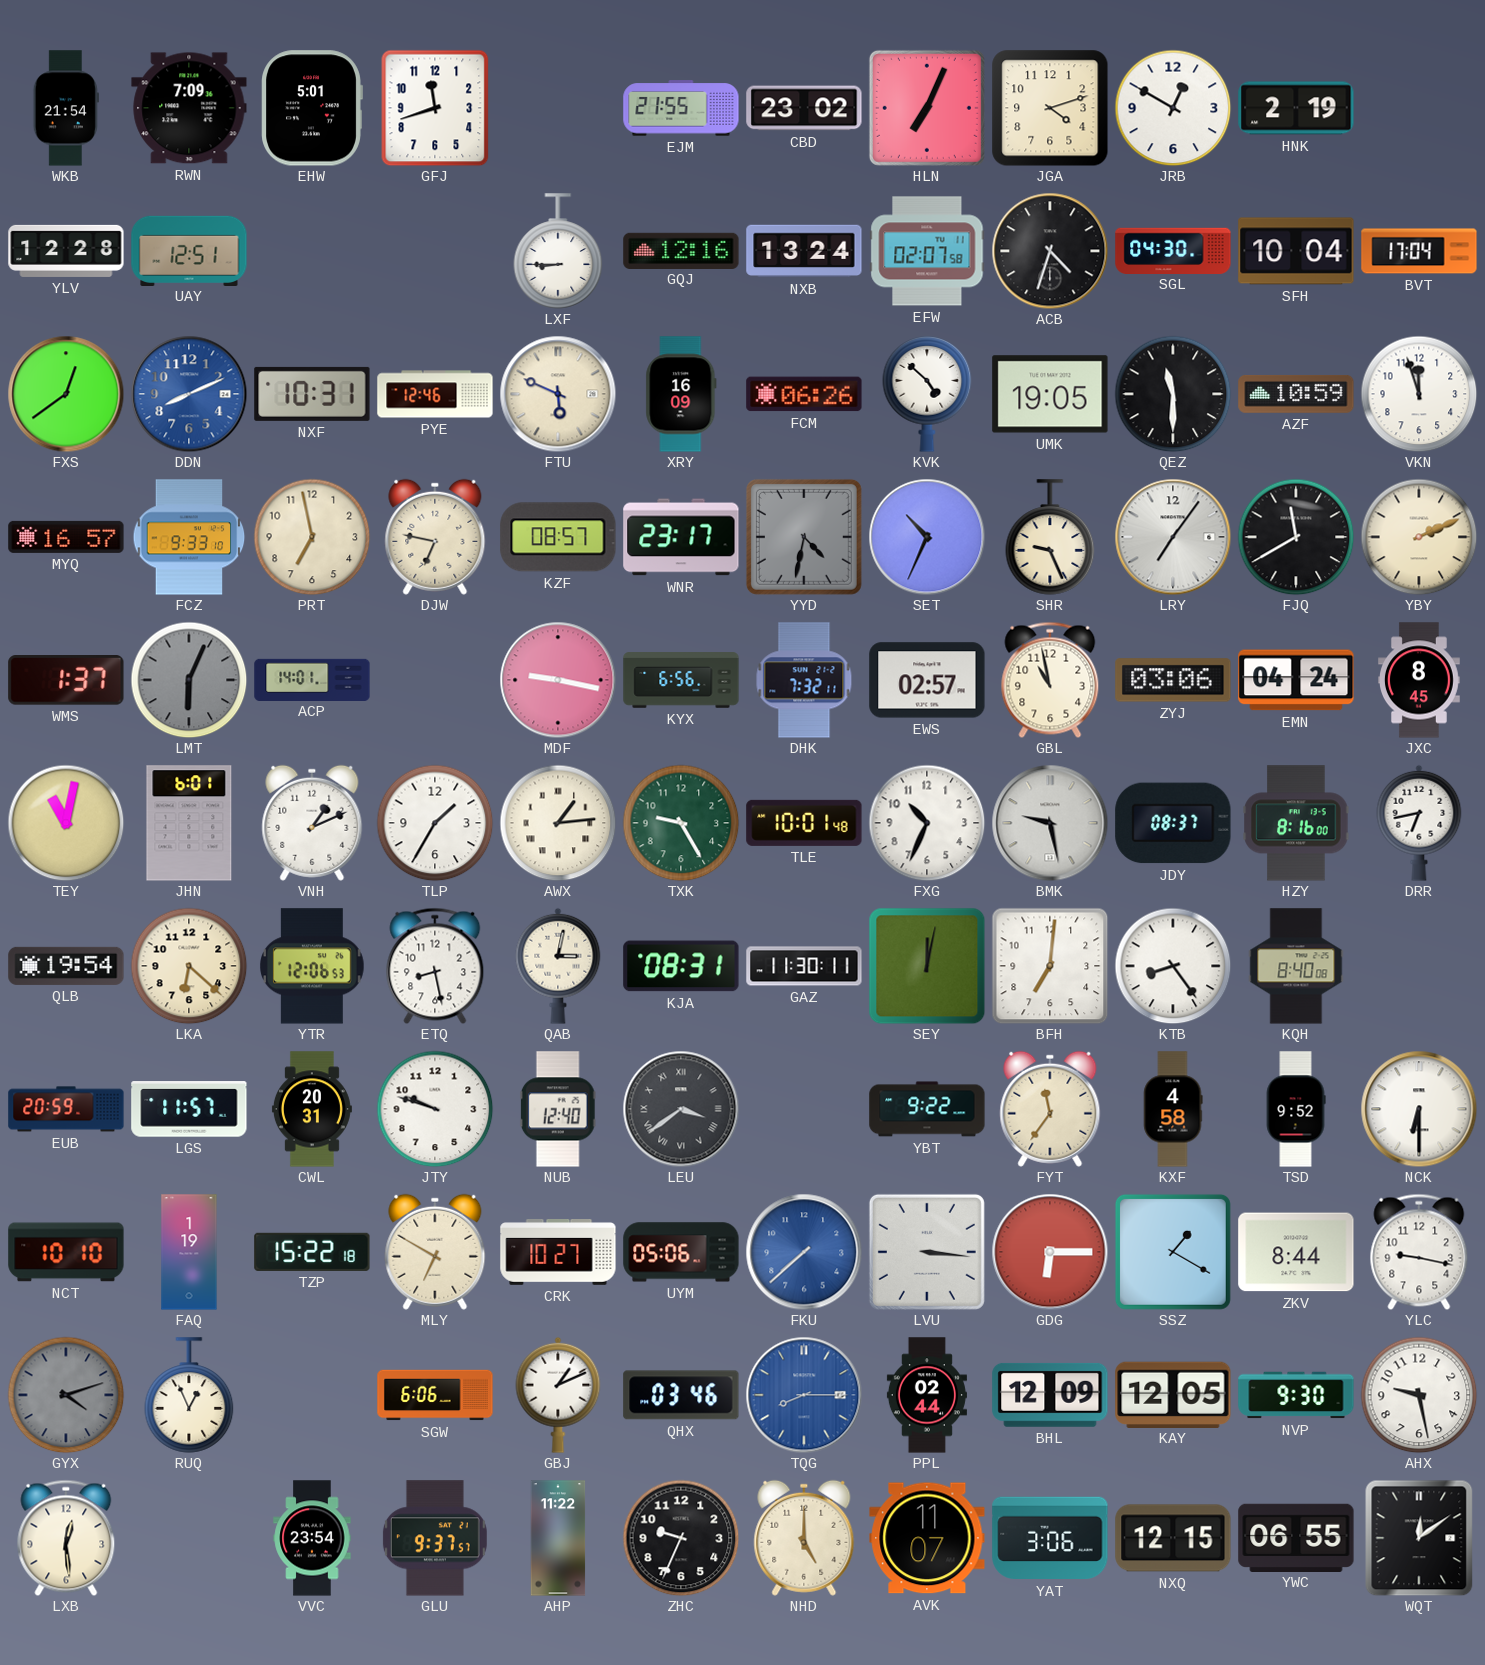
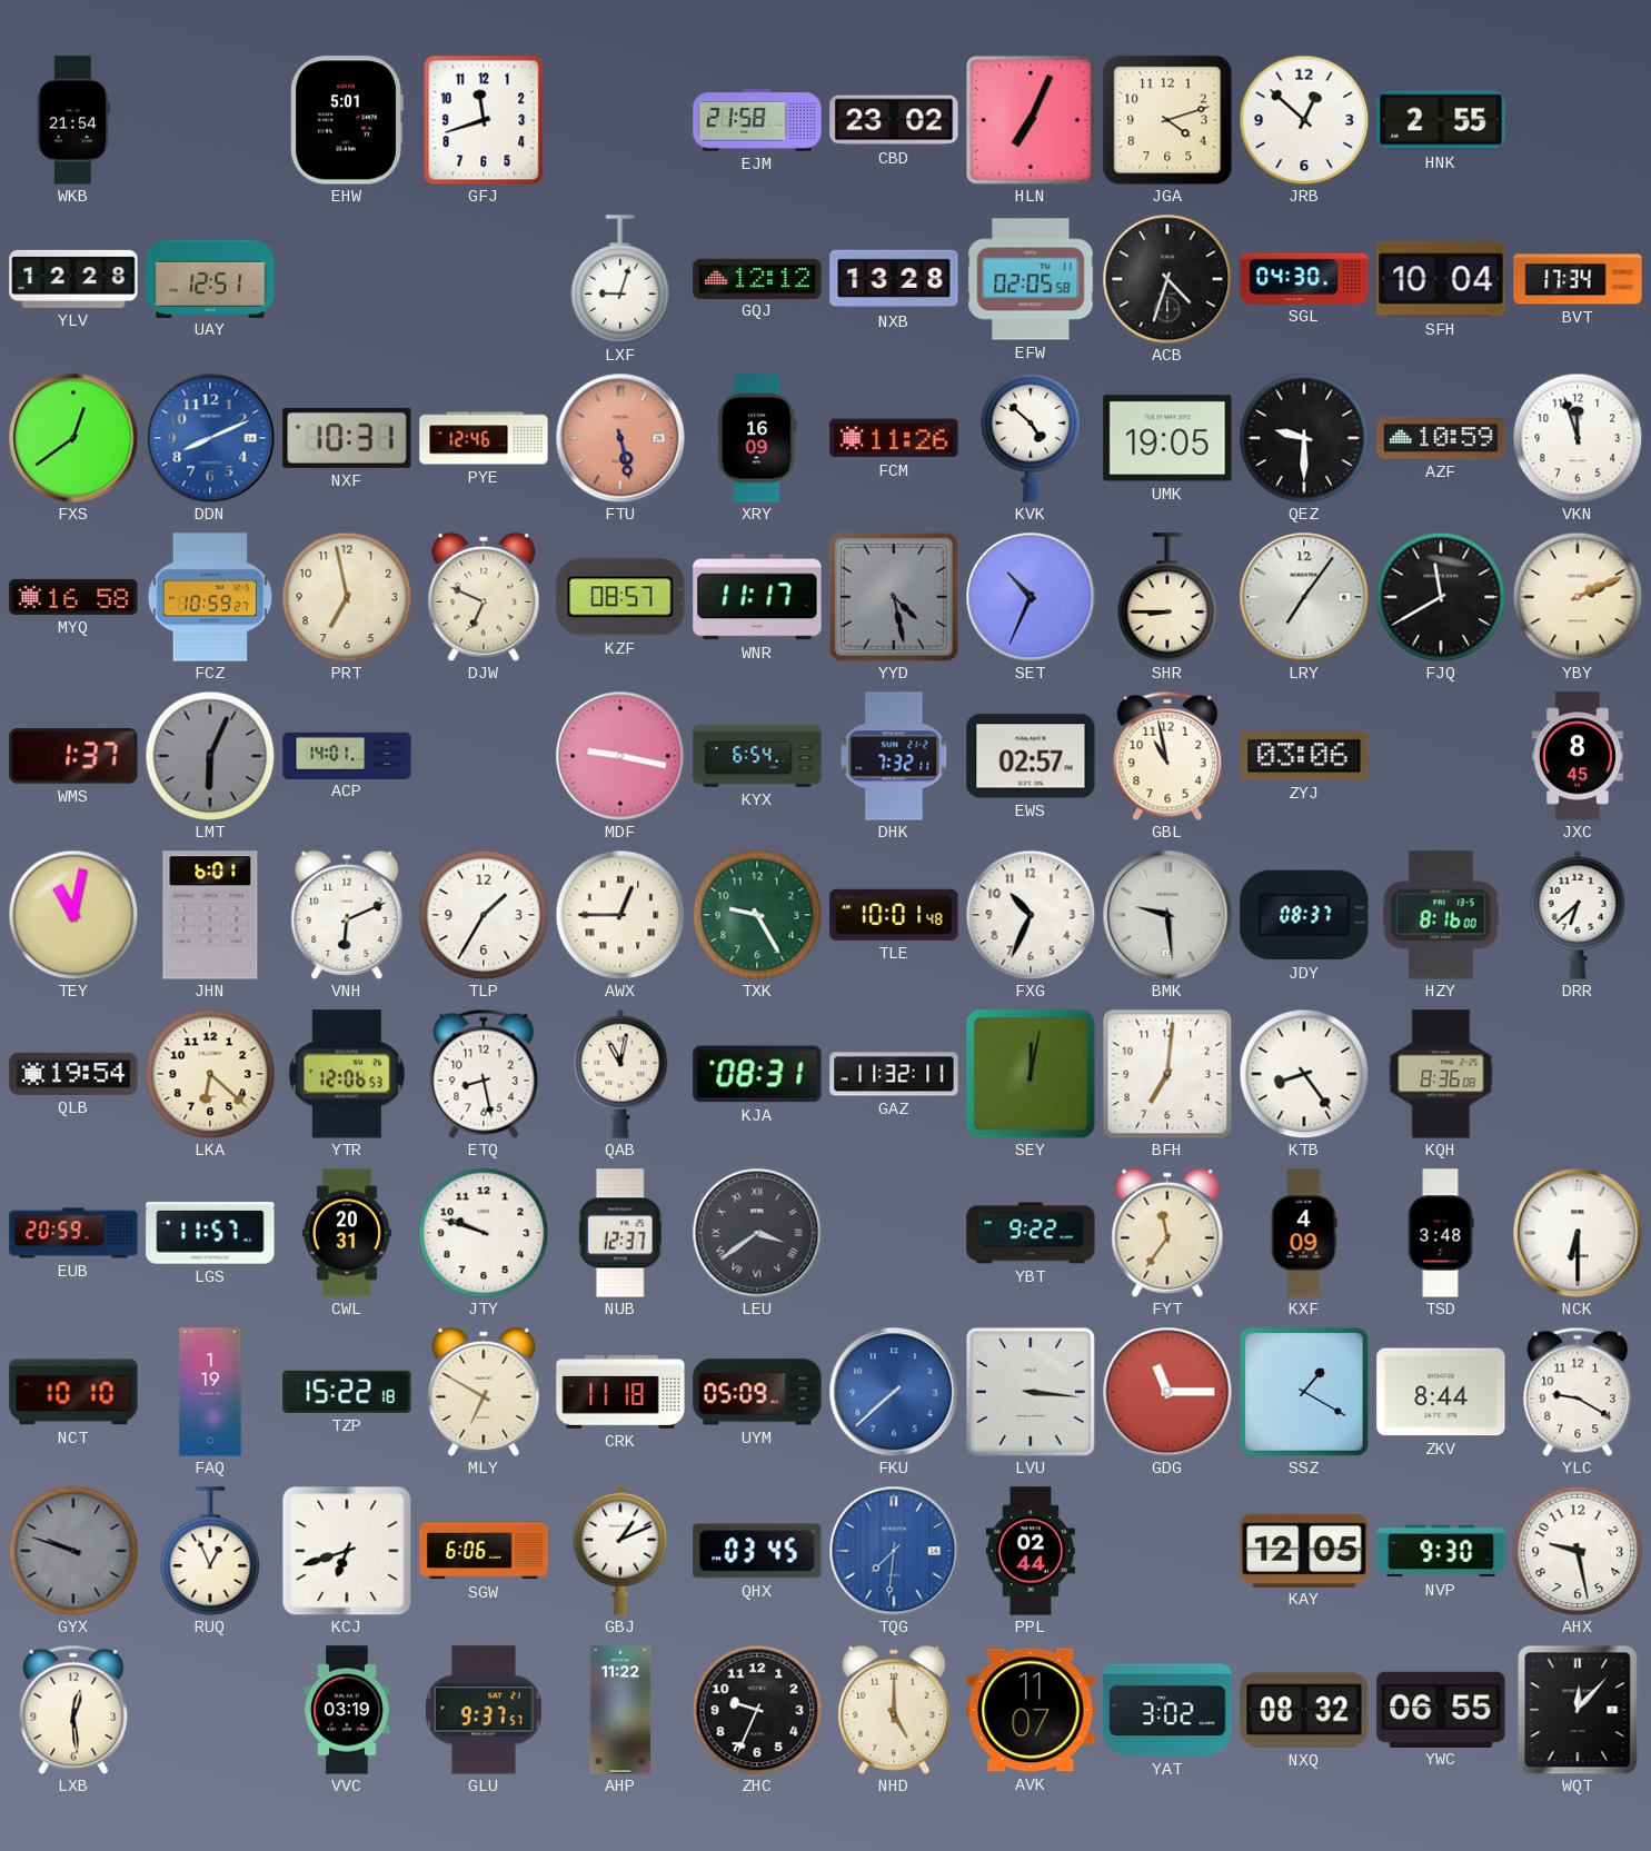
RWN: 7:09 -> none (189, 108)
EJM: 21:55 -> 21:58 (757, 120)
JRB: 12:50 -> 12:52 (1304, 120)
HNK: 2:19 -> 2:55 (1441, 120)
LXF: 8:45 -> 9:03 (620, 279)
GQJ: 12:16 -> 12:12 (757, 278)
NXB: 13:24 -> 13:28 (894, 279)
EFW: 02:07 -> 02:05 (1031, 279)
BVT: 17:04 -> 17:34 (1578, 279)
FTU: 5:49 -> 5:28 (620, 438)
FTU dial: cream -> salmon (620, 438)
FCM: 06:26 -> 11:26 (894, 438)
QEZ: 11:30 -> 9:30 (1304, 438)
MYQ: 16:57 -> 16:58 (73, 597)
FCZ: 9:33 -> 10:59 (210, 597)
DJW: 6:47 -> 6:49 (484, 597)
WNR: 23:17 -> 11:17 (757, 597)
YYD: 4:32 -> 4:28 (894, 597)
SHR: 9:26 -> 8:45 (1167, 597)
KYX: 6:56 -> 6:54 (757, 756)
EMN: 04:24 -> none (1296, 680)
VNH: 1:11 -> 6:11 (347, 915)
AWX: 1:14 -> 12:45 (620, 915)
BMK: 9:28 -> 9:29 (1167, 915)
DRR: 6:43 -> 6:38 (1578, 915)
QAB: 3:02 -> 11:02 (620, 1074)
GAZ: 11:30 -> 11:32 (894, 1074)
KQH: 8:40 -> 8:36 (1441, 1074)
NUB: 12:40 -> 12:37 (620, 1233)
KXF: 4:58 -> 4:09 (1304, 1233)
TSD: 9:52 -> 3:48 (1441, 1233)
CRK: 10:27 -> 11:18 (620, 1393)
UYM: 05:06 -> 05:09 (757, 1392)
GDG: 6:15 -> 11:15 (1167, 1392)
YLC: 9:17 -> 9:20 (1578, 1392)
GYX: 4:12 -> 9:48 (73, 1551)
KCJ: none -> 6:42 (347, 1551)
QHX: 03:46 -> 03:45 (757, 1551)
TQG: 8:15 -> 7:31 (894, 1551)
BHL: 12:09 -> none (1050, 1395)
VVC: 23:54 -> 03:19 (347, 1710)
YAT: 3:06 -> 3:02 (1167, 1710)
NXQ: 12:15 -> 08:32 (1304, 1710)
WQT: 12:09 -> 12:07 (1578, 1710)
